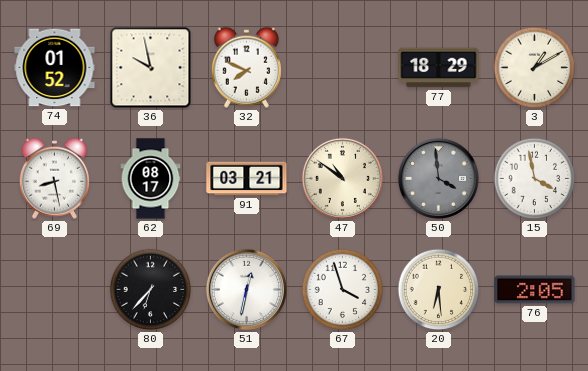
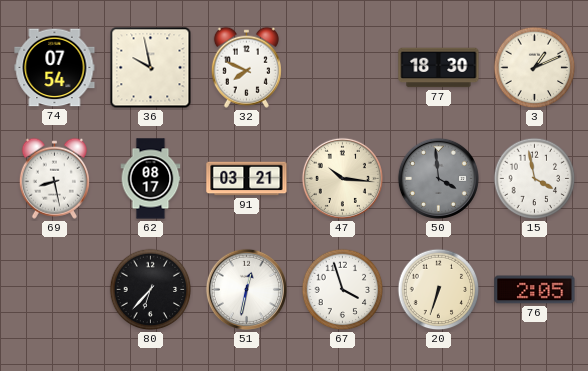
74: 01:52 -> 07:54 (55, 68)
77: 18:29 -> 18:30 (439, 68)
3: 1:10 -> 1:11 (535, 68)
47: 10:51 -> 10:16 (342, 178)
20: 6:29 -> 6:33 (439, 290)
